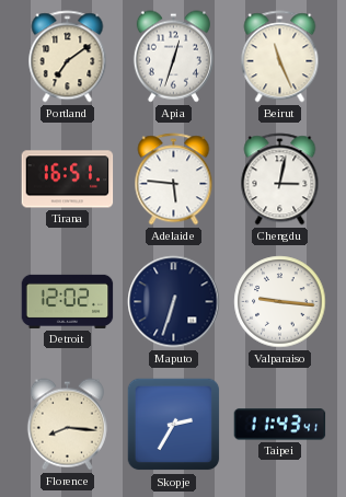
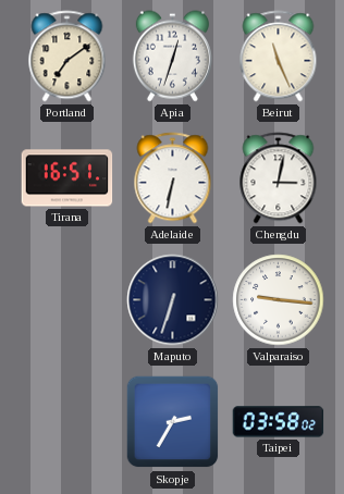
Adelaide: 5:46 -> 6:32 (173, 178)
Detroit: 12:02 -> none (68, 301)
Florence: 8:16 -> none (67, 425)
Taipei: 11:43 -> 03:58 (279, 422)
